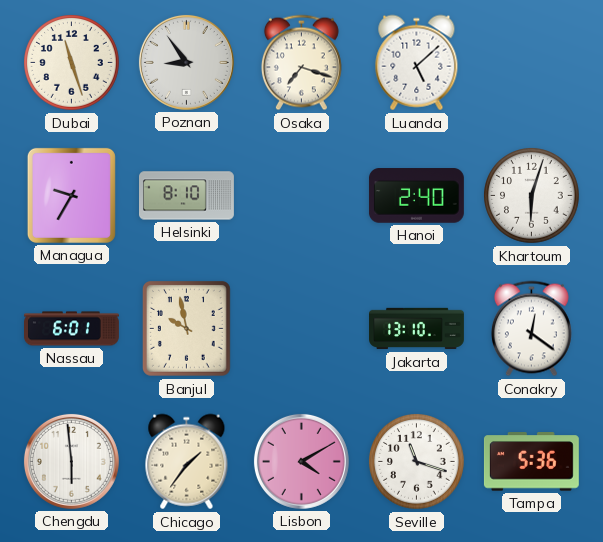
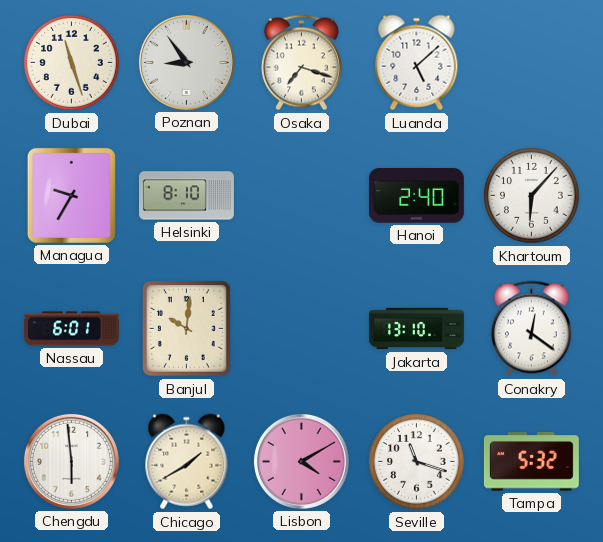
Khartoum: 6:03 -> 6:07 (532, 196)
Banjul: 9:58 -> 10:01 (186, 329)
Chicago: 1:36 -> 1:40 (187, 462)
Tampa: 5:36 -> 5:32 (531, 462)
